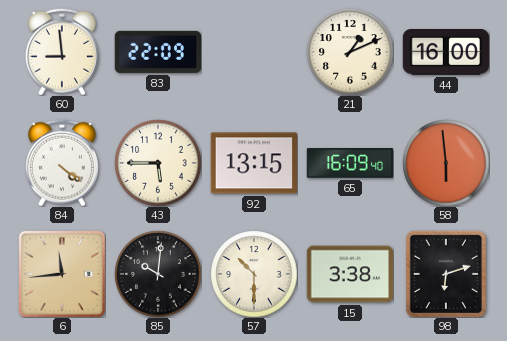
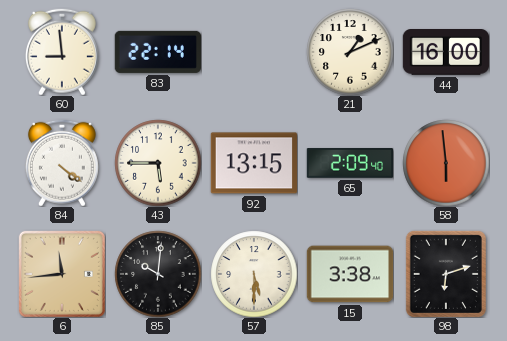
83: 22:09 -> 22:14 (157, 52)
65: 16:09 -> 2:09 (350, 163)
57: 10:30 -> 5:30 (254, 274)
